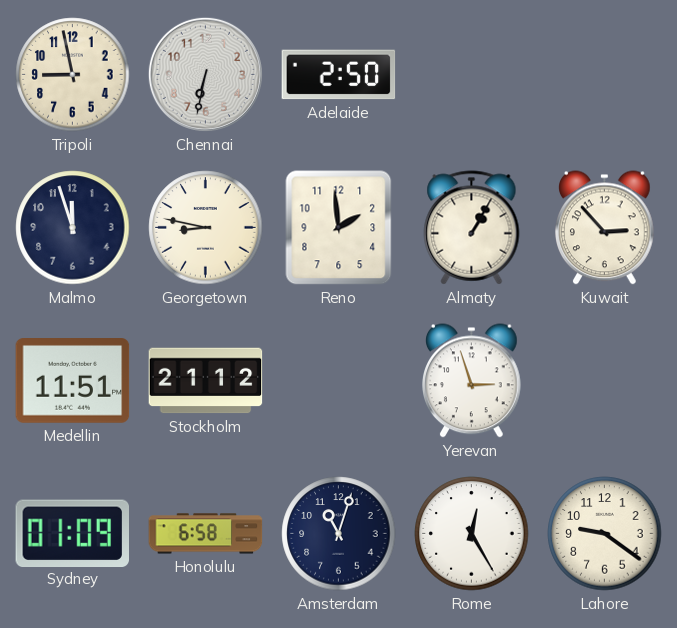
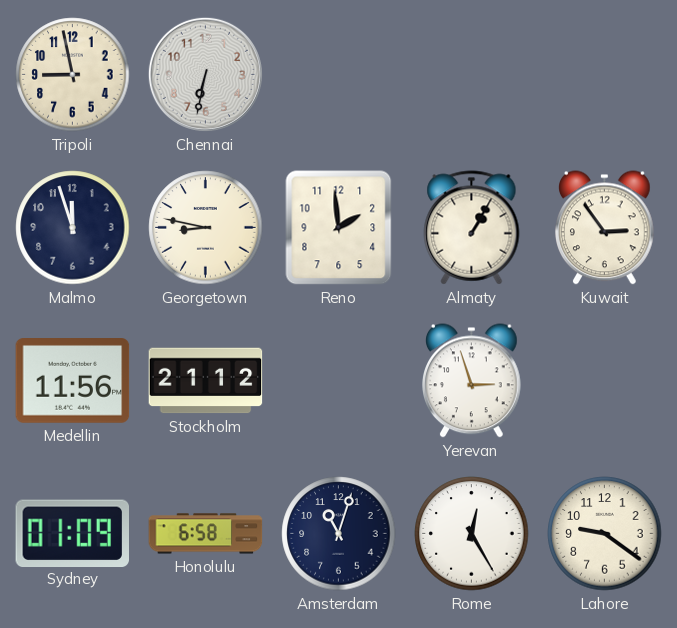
Adelaide: 2:50 -> none (339, 75)
Kuwait: 2:53 -> 2:54 (605, 228)
Medellin: 11:51 -> 11:56 (73, 381)
